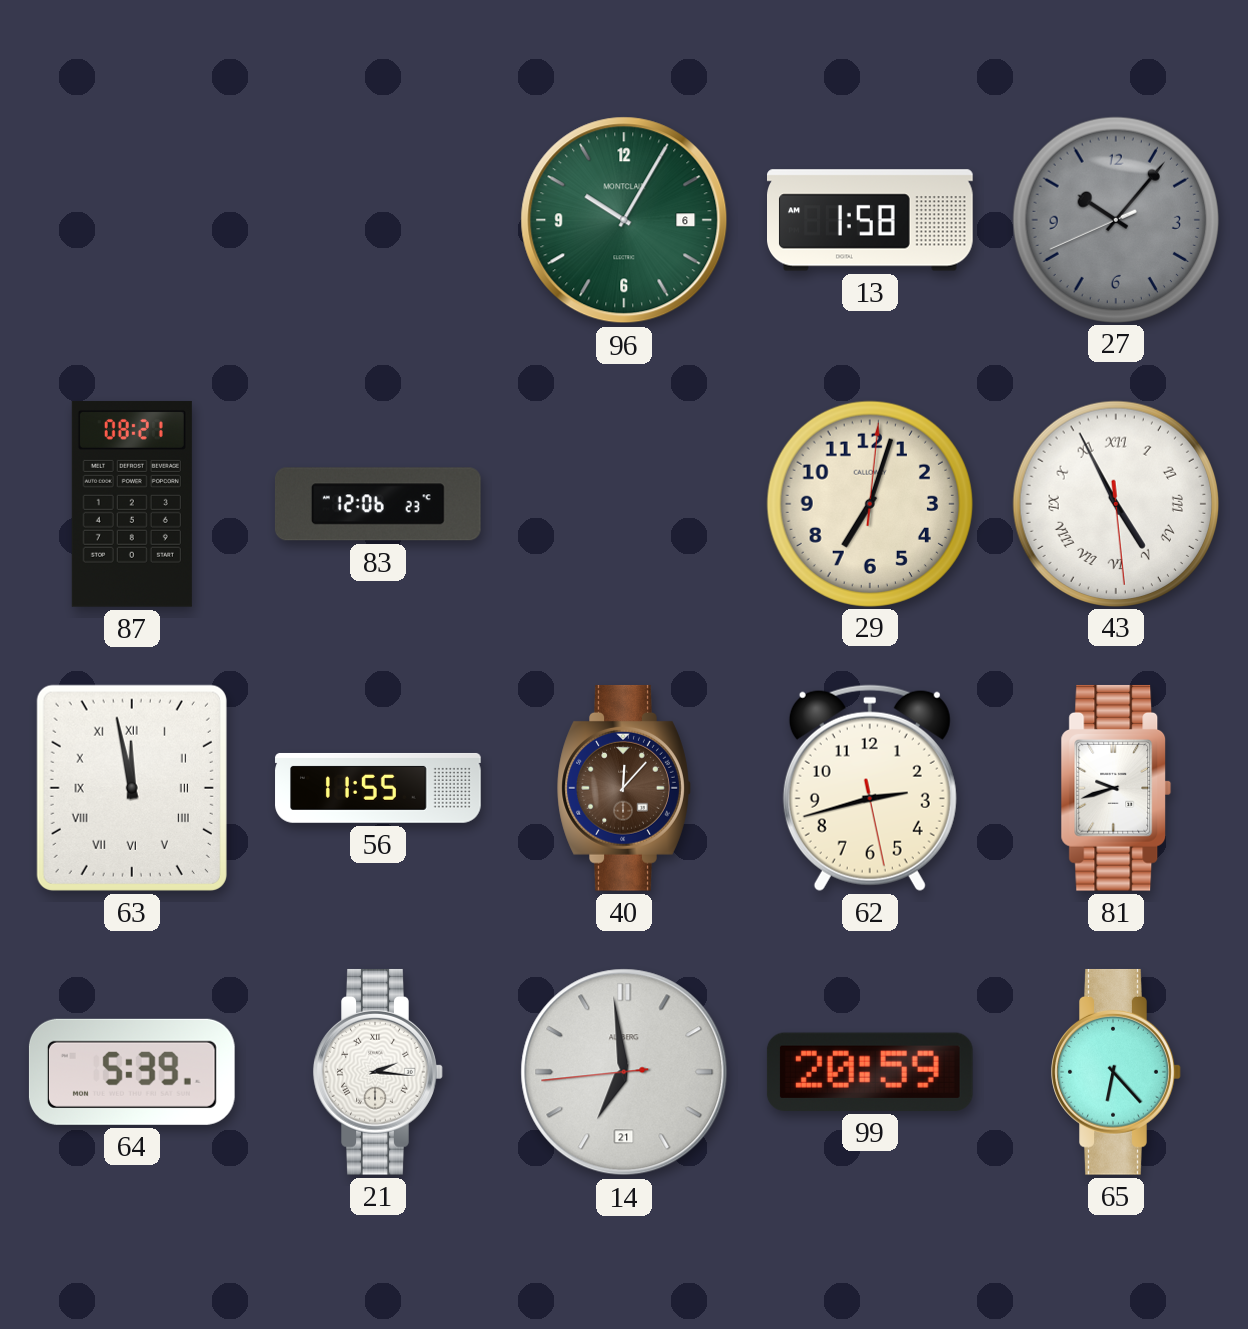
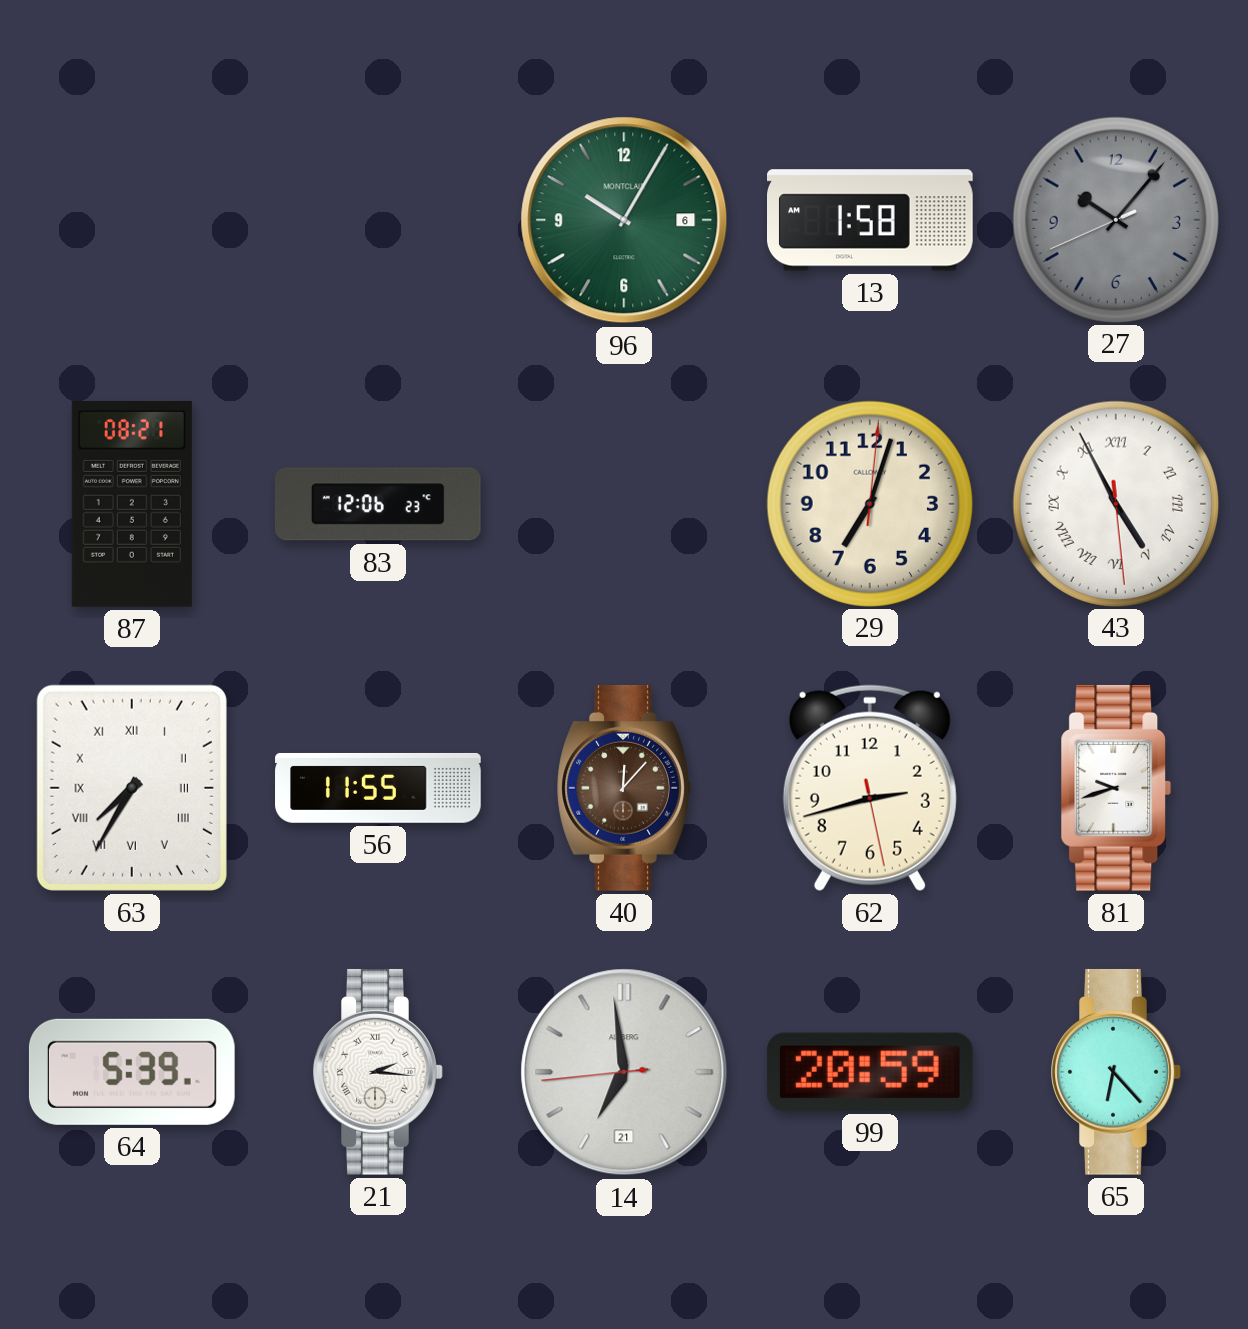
63: 11:58 -> 7:35 (132, 788)
